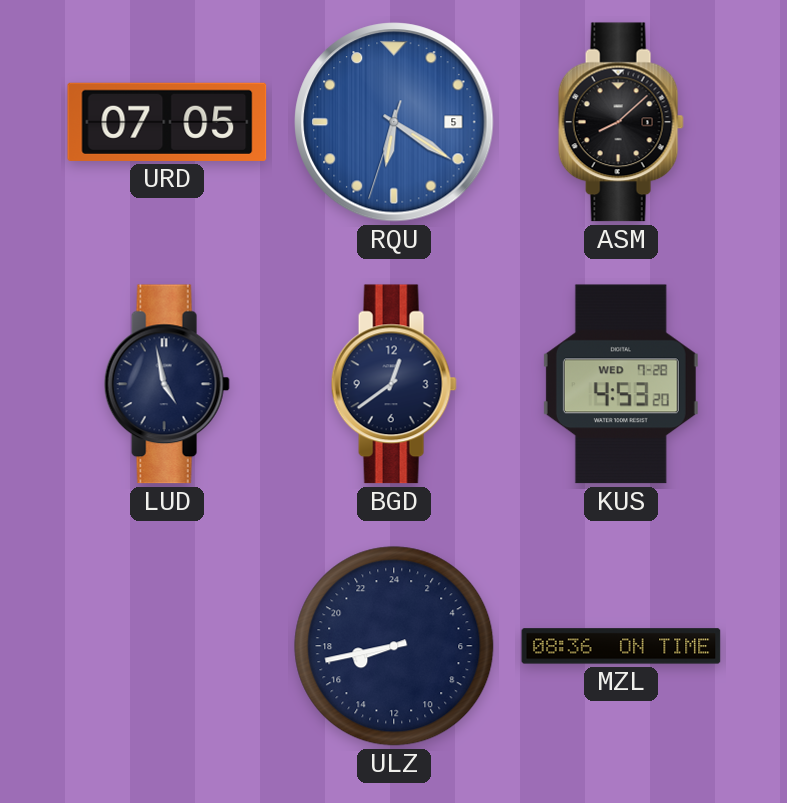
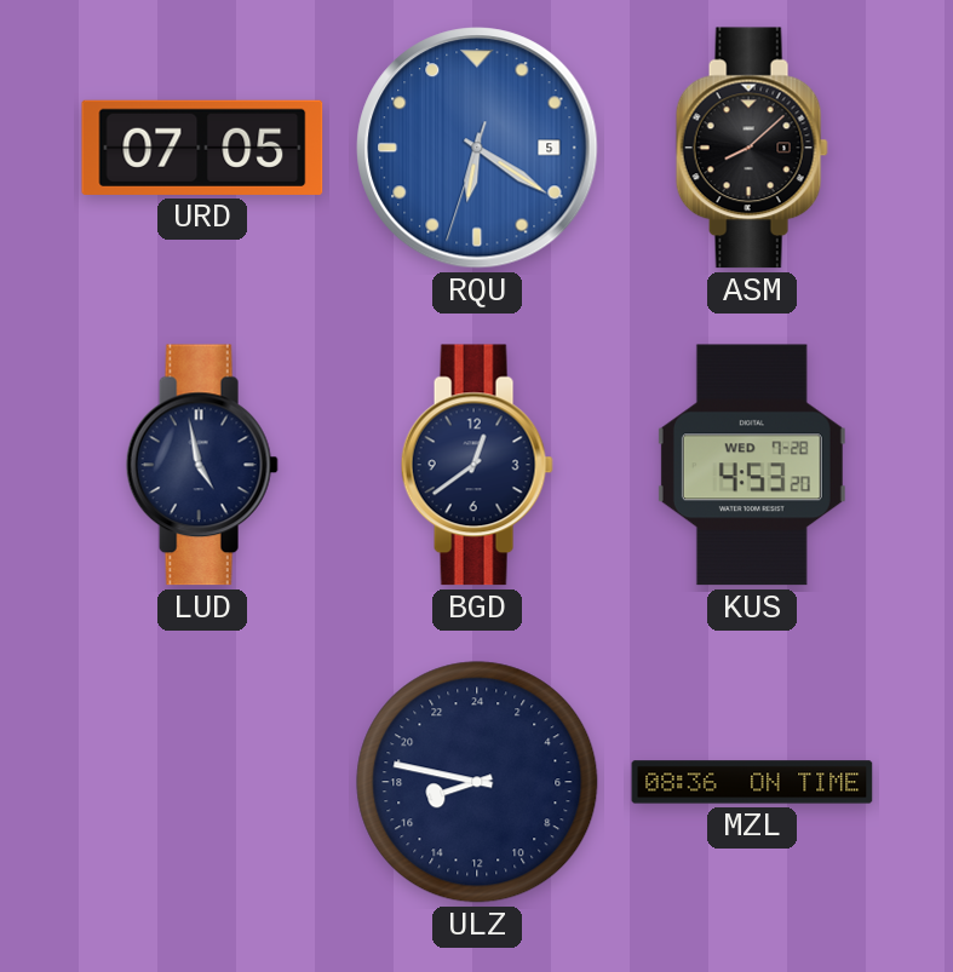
ULZ: 16:43 -> 16:47 (477, 782)
